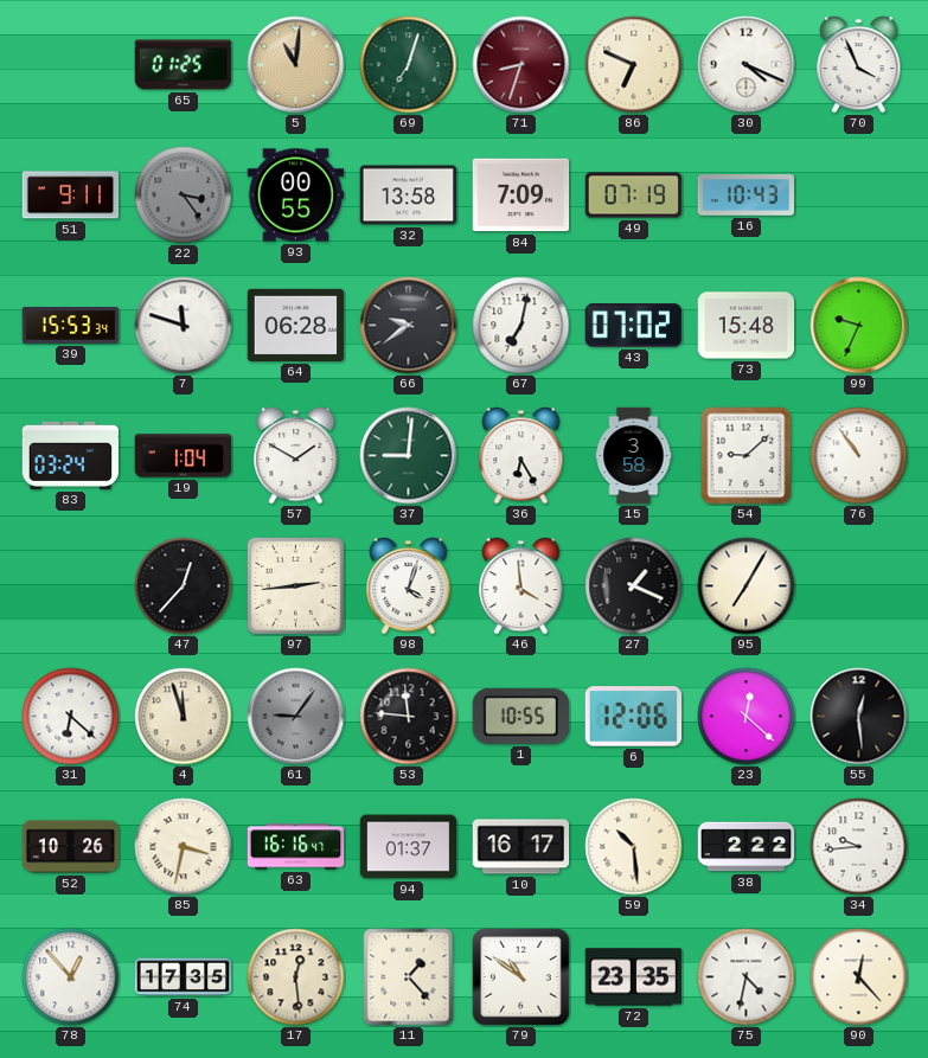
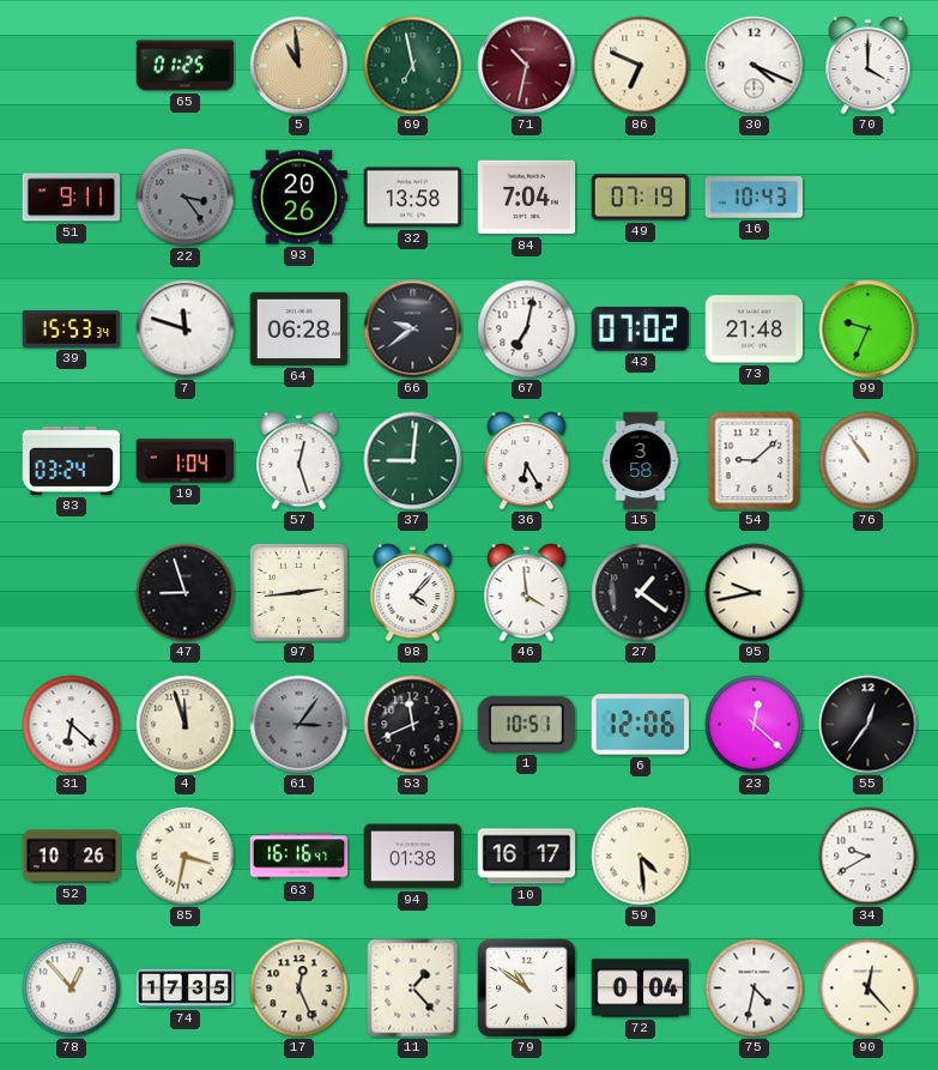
5: 11:01 -> 10:59 (299, 66)
69: 7:03 -> 6:58 (413, 66)
71: 8:33 -> 10:32 (527, 66)
70: 3:56 -> 4:00 (869, 66)
93: 00:55 -> 20:26 (299, 198)
84: 7:09 -> 7:04 (527, 198)
73: 15:48 -> 21:48 (755, 330)
57: 1:50 -> 12:27 (299, 461)
47: 12:37 -> 8:57 (186, 593)
98: 4:03 -> 4:07 (413, 593)
27: 1:19 -> 1:21 (641, 593)
95: 7:05 -> 9:43 (755, 593)
61: 9:06 -> 3:06 (299, 725)
53: 11:46 -> 11:41 (413, 725)
1: 10:55 -> 10:51 (526, 724)
55: 12:29 -> 12:36 (869, 725)
94: 01:37 -> 01:38 (413, 857)
59: 10:29 -> 4:29 (641, 857)
38: 2:22 -> none (747, 847)
34: 9:44 -> 9:40 (869, 857)
17: 12:29 -> 12:26 (299, 989)
72: 23:35 -> 0:04 (641, 989)
